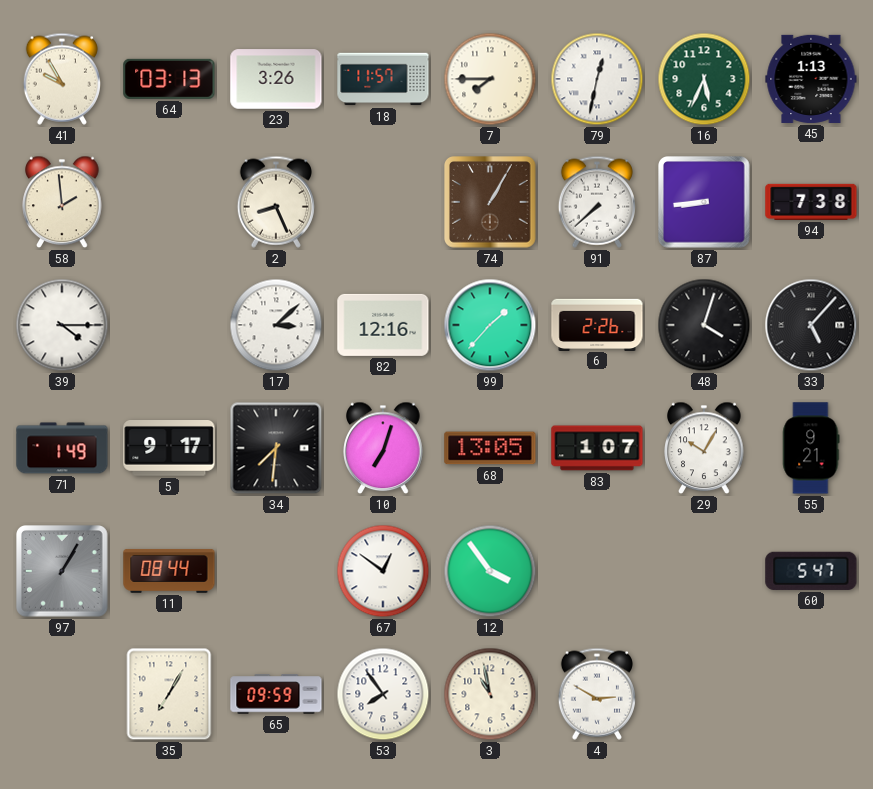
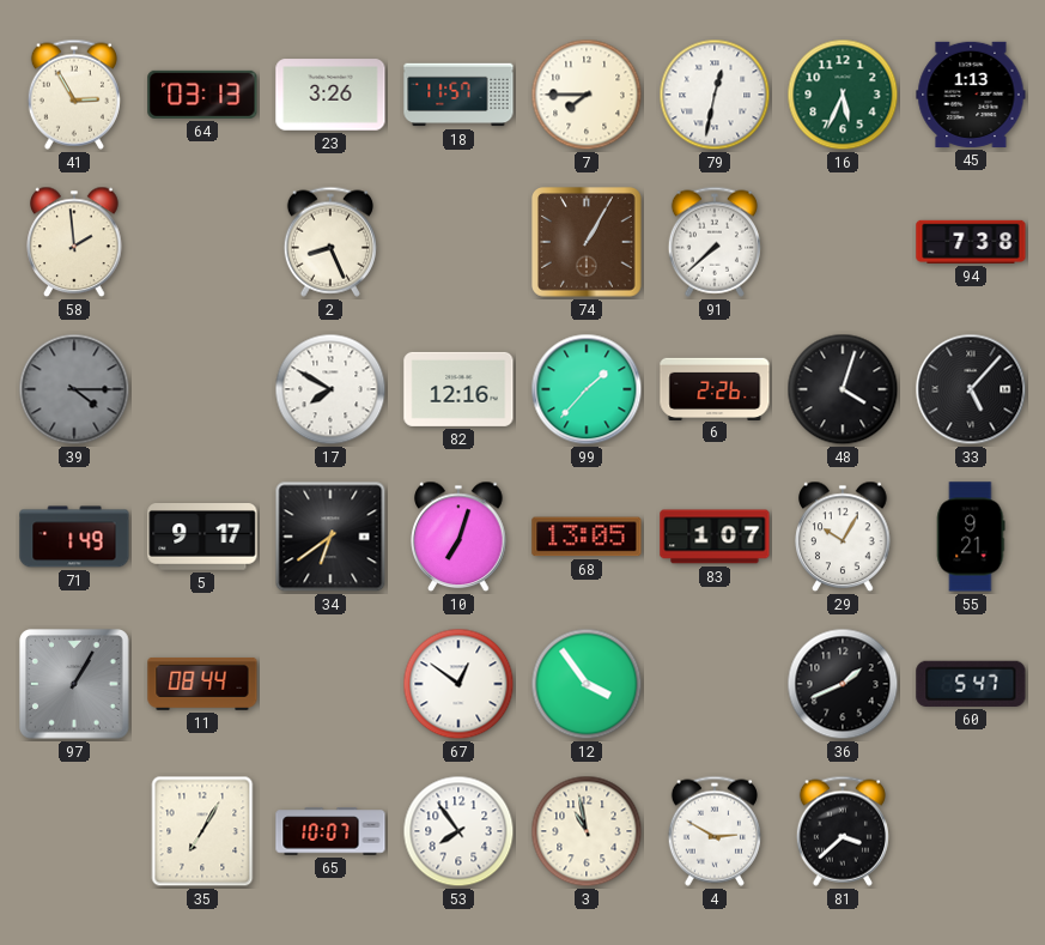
41: 9:55 -> 2:55 (74, 95)
87: 8:44 -> none (705, 203)
39 dial: white -> grey (74, 389)
17: 3:08 -> 7:50 (330, 389)
34: 7:31 -> 6:39 (330, 537)
36: none -> 1:41 (843, 684)
65: 09:59 -> 10:07 (330, 831)
81: none -> 3:38 (843, 831)
